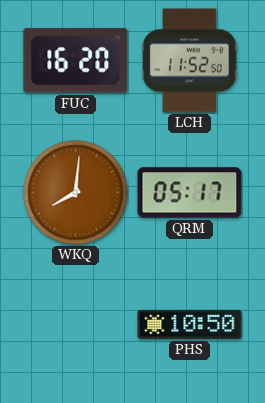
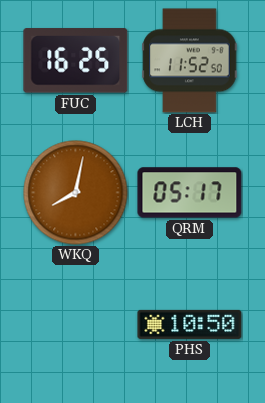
FUC: 16:20 -> 16:25 (76, 61)
WKQ: 8:01 -> 8:02 (76, 193)
